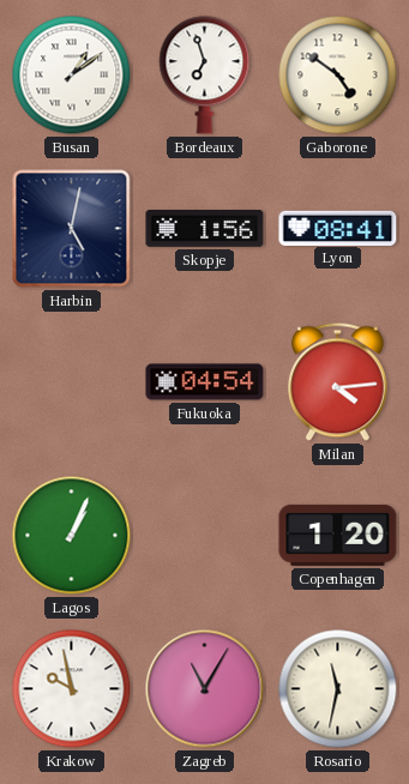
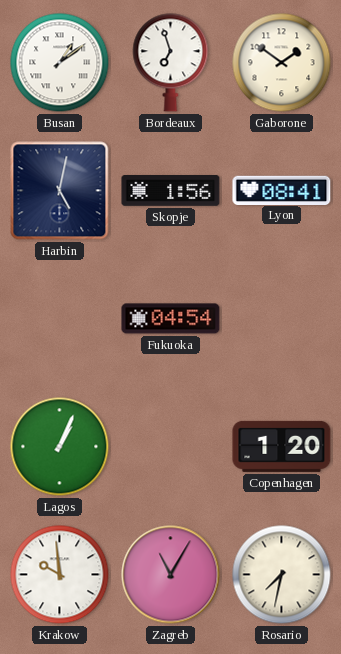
Gaborone: 4:51 -> 1:51 (282, 63)
Milan: 4:14 -> none (338, 382)
Krakow: 9:58 -> 9:59 (60, 575)
Rosario: 11:32 -> 7:32 (282, 575)
